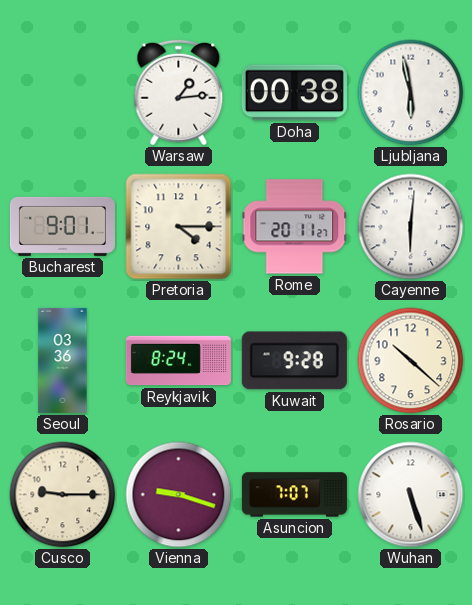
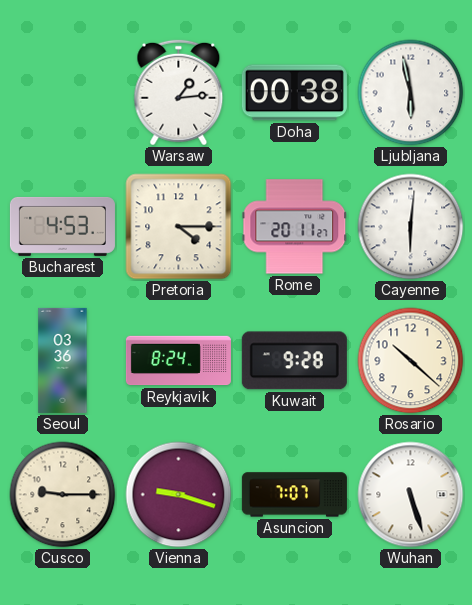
Bucharest: 9:01 -> 4:53 (62, 226)
